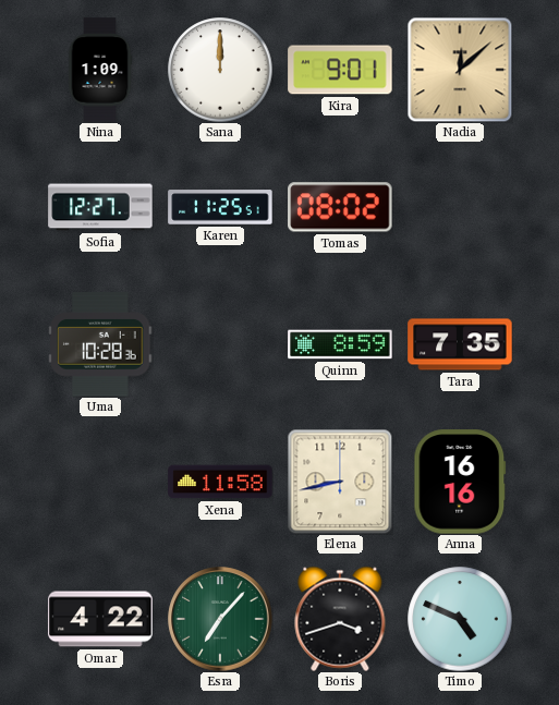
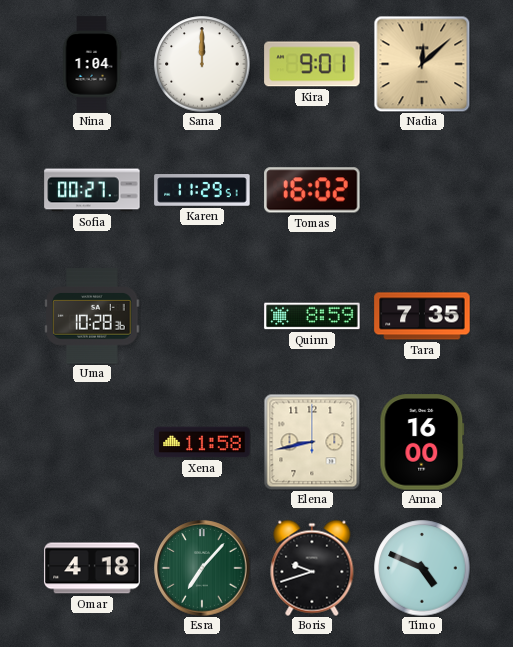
Nina: 1:09 -> 1:04 (92, 64)
Sofia: 12:27 -> 00:27 (92, 190)
Karen: 11:25 -> 11:29 (202, 190)
Tomas: 08:02 -> 16:02 (312, 190)
Anna: 16:16 -> 16:00 (422, 442)
Omar: 4:22 -> 4:18 (92, 568)
Boris: 3:42 -> 9:42 (312, 568)
